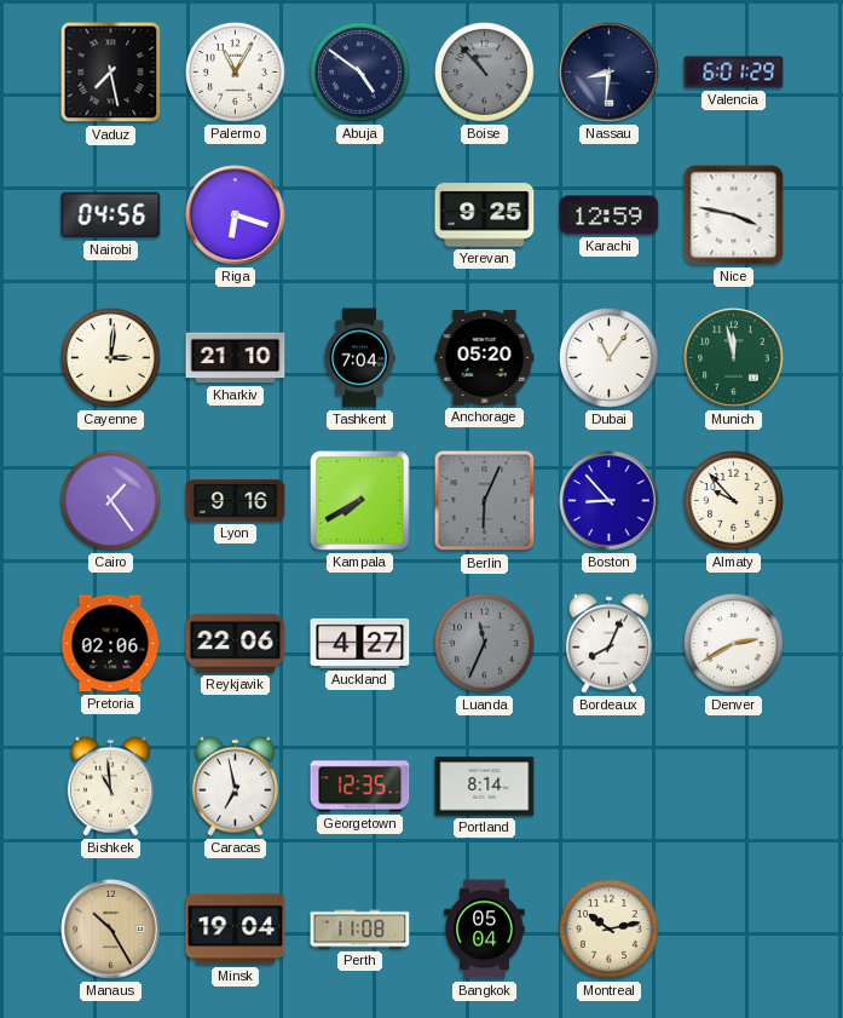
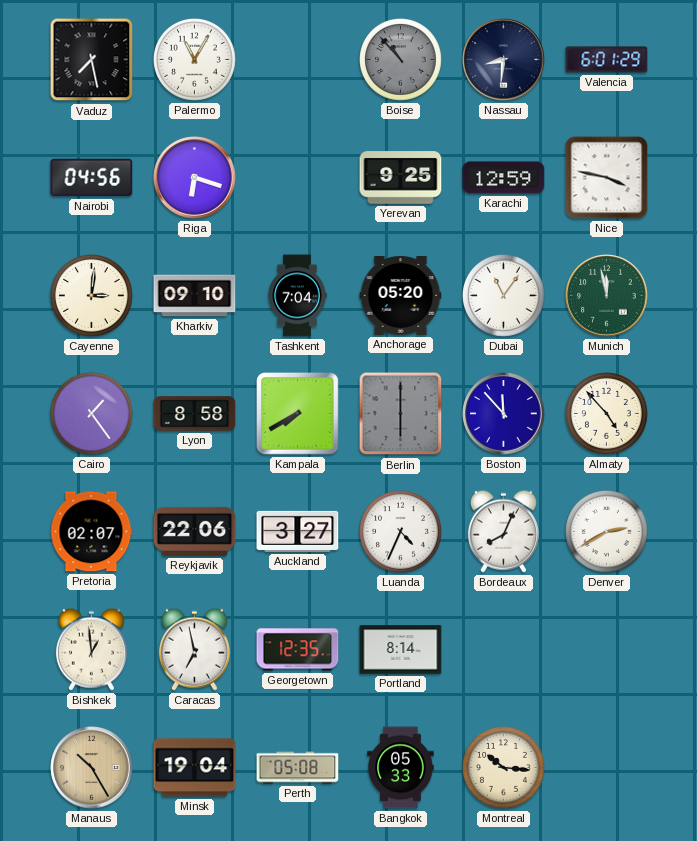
Abuja: 4:51 -> none (360, 73)
Kharkiv: 21:10 -> 09:10 (195, 296)
Lyon: 9:16 -> 8:58 (195, 414)
Berlin: 6:04 -> 6:00 (401, 414)
Boston: 8:53 -> 11:53 (504, 414)
Almaty: 9:53 -> 4:53 (607, 414)
Pretoria: 02:06 -> 02:07 (91, 532)
Auckland: 4:27 -> 3:27 (298, 531)
Luanda: 11:34 -> 4:34 (401, 532)
Luanda dial: grey -> white (401, 532)
Bishkek: 10:59 -> 12:59 (91, 649)
Perth: 11:08 -> 05:08 (298, 768)
Bangkok: 05:04 -> 05:33 (401, 768)
Montreal: 10:13 -> 10:16 (504, 768)
